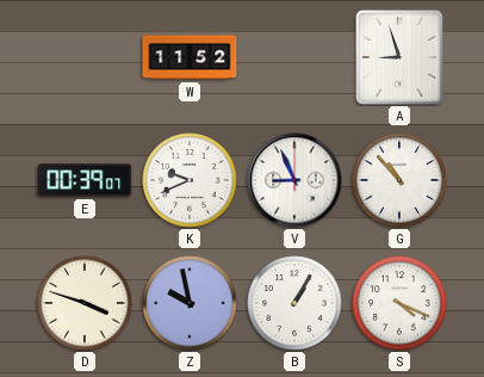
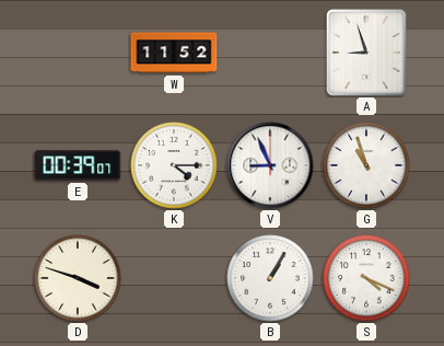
K: 9:41 -> 4:15 (174, 165)
G: 10:53 -> 10:57 (366, 165)
Z: 9:58 -> none (190, 303)
